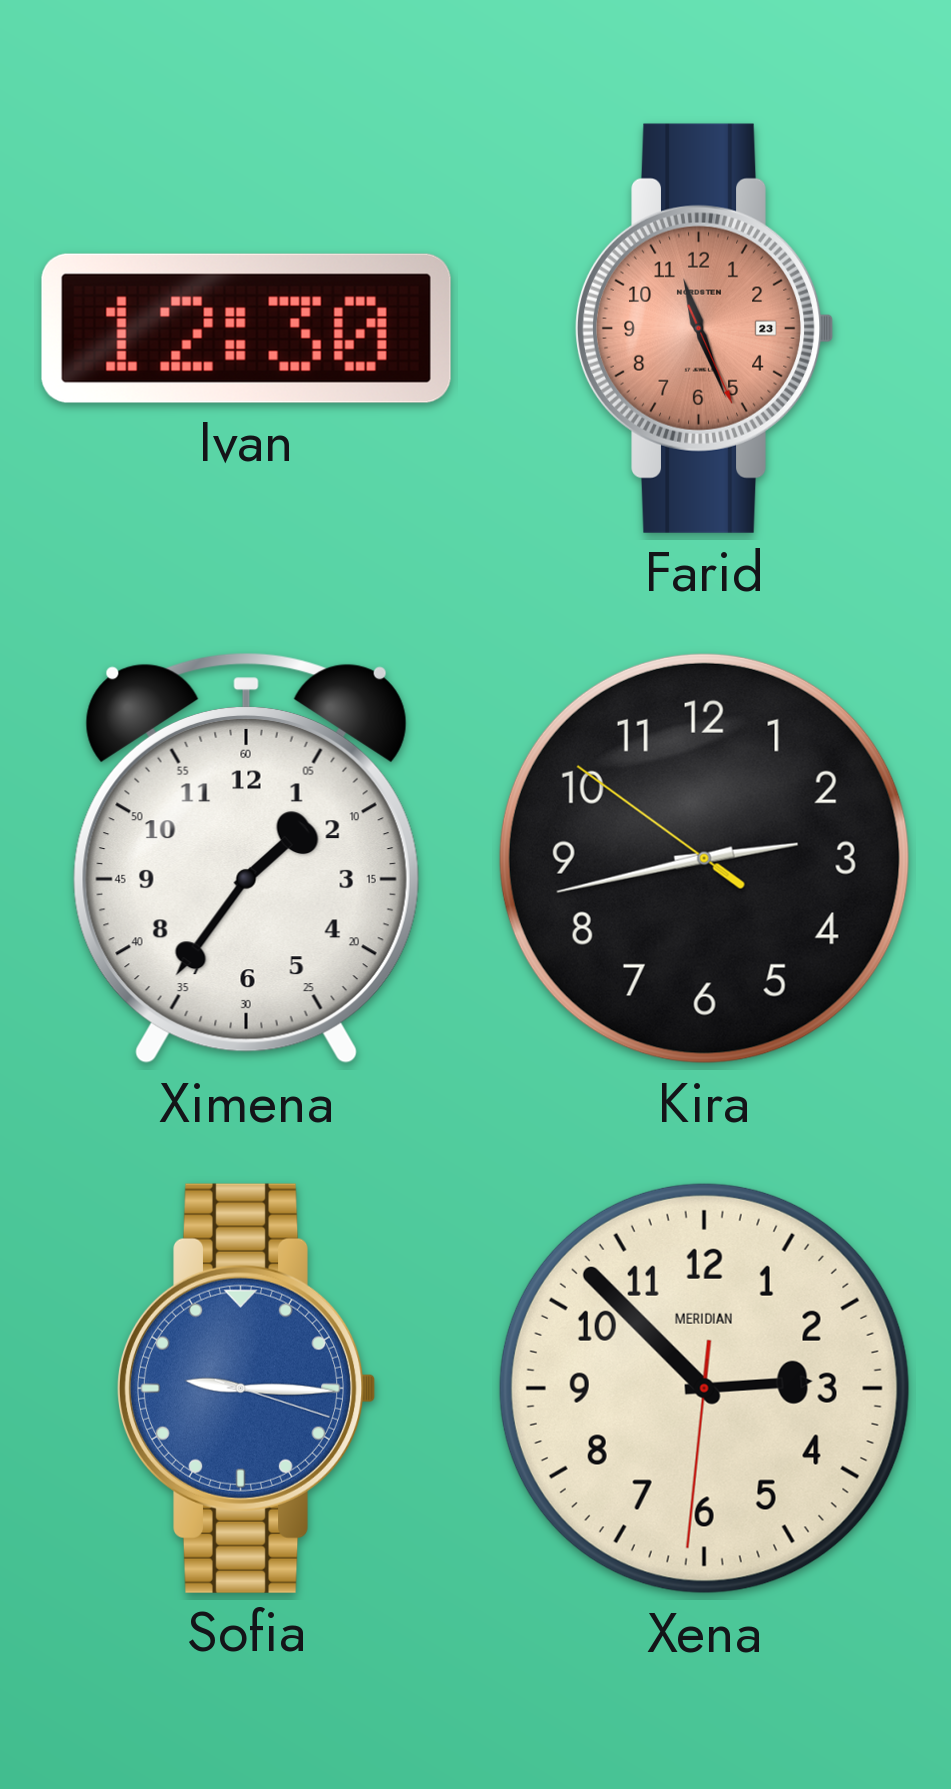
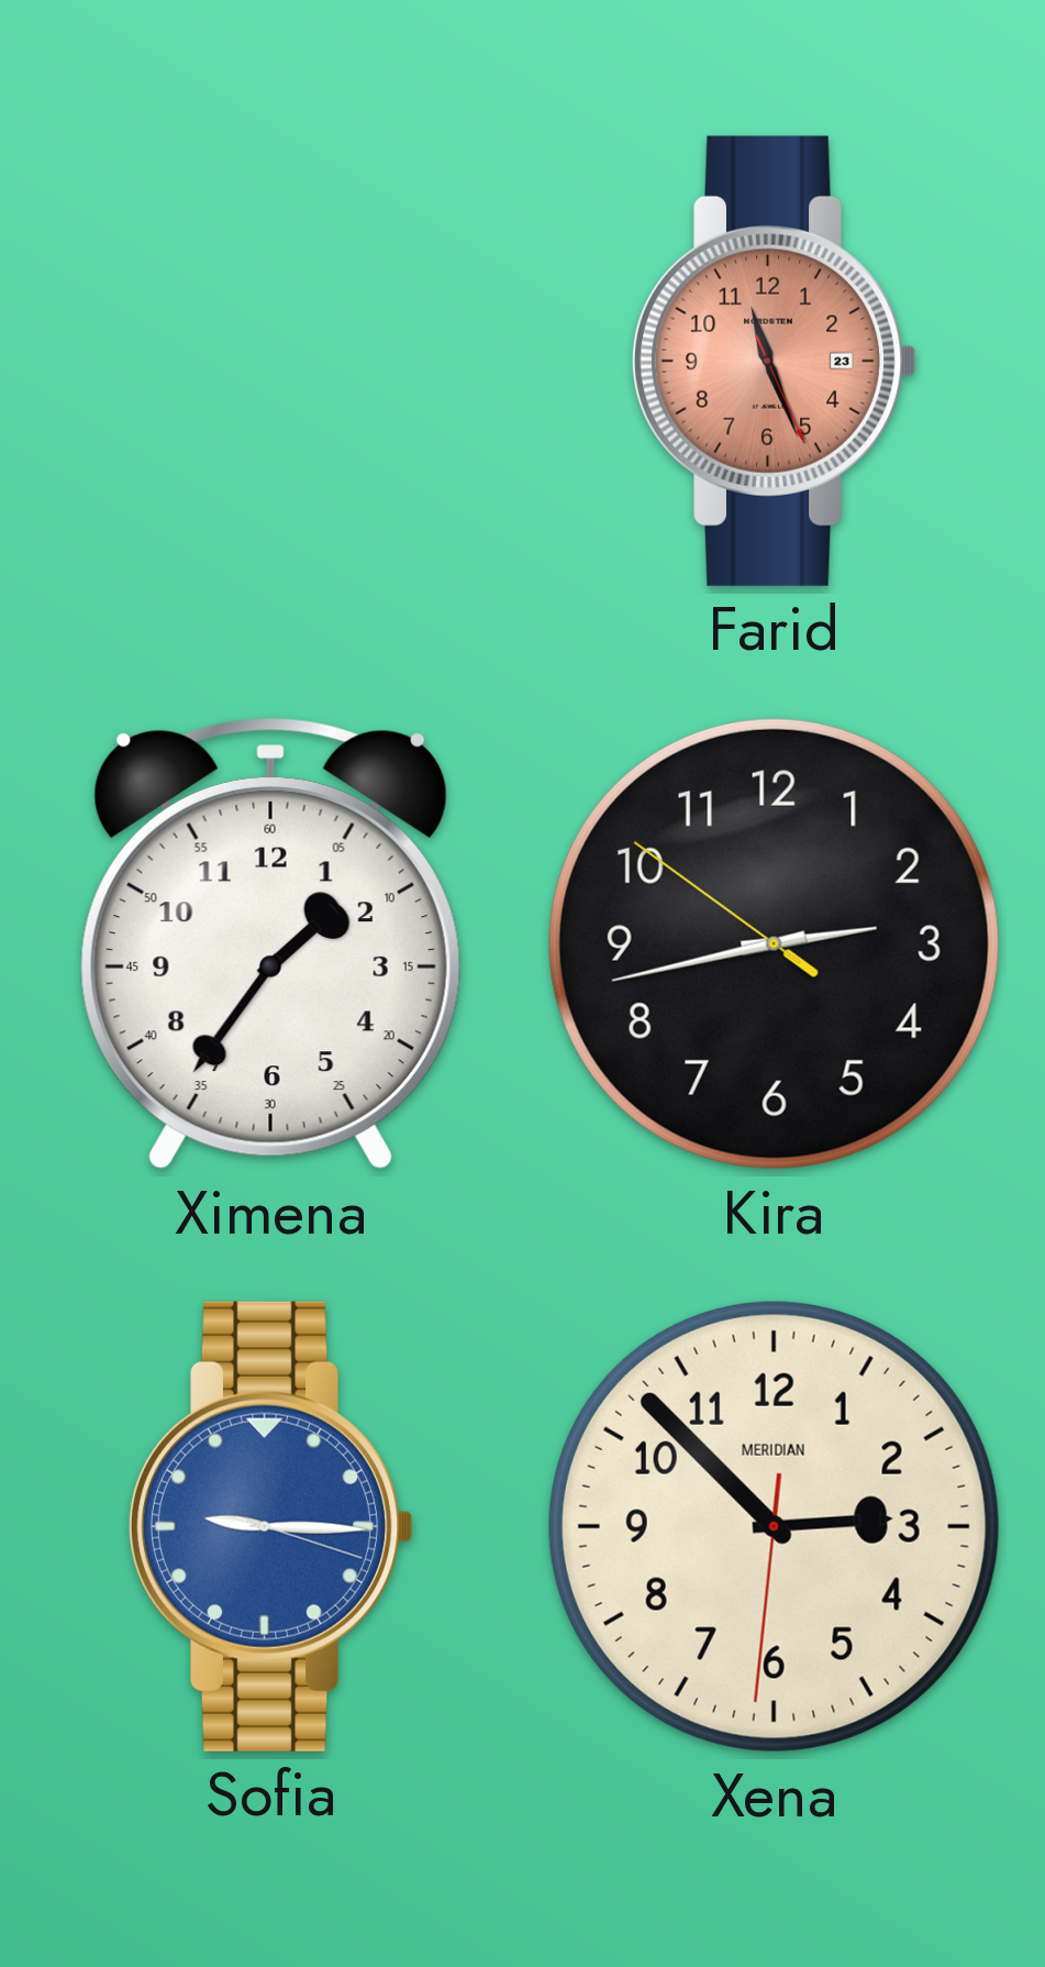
Ivan: 12:30 -> none (246, 328)
